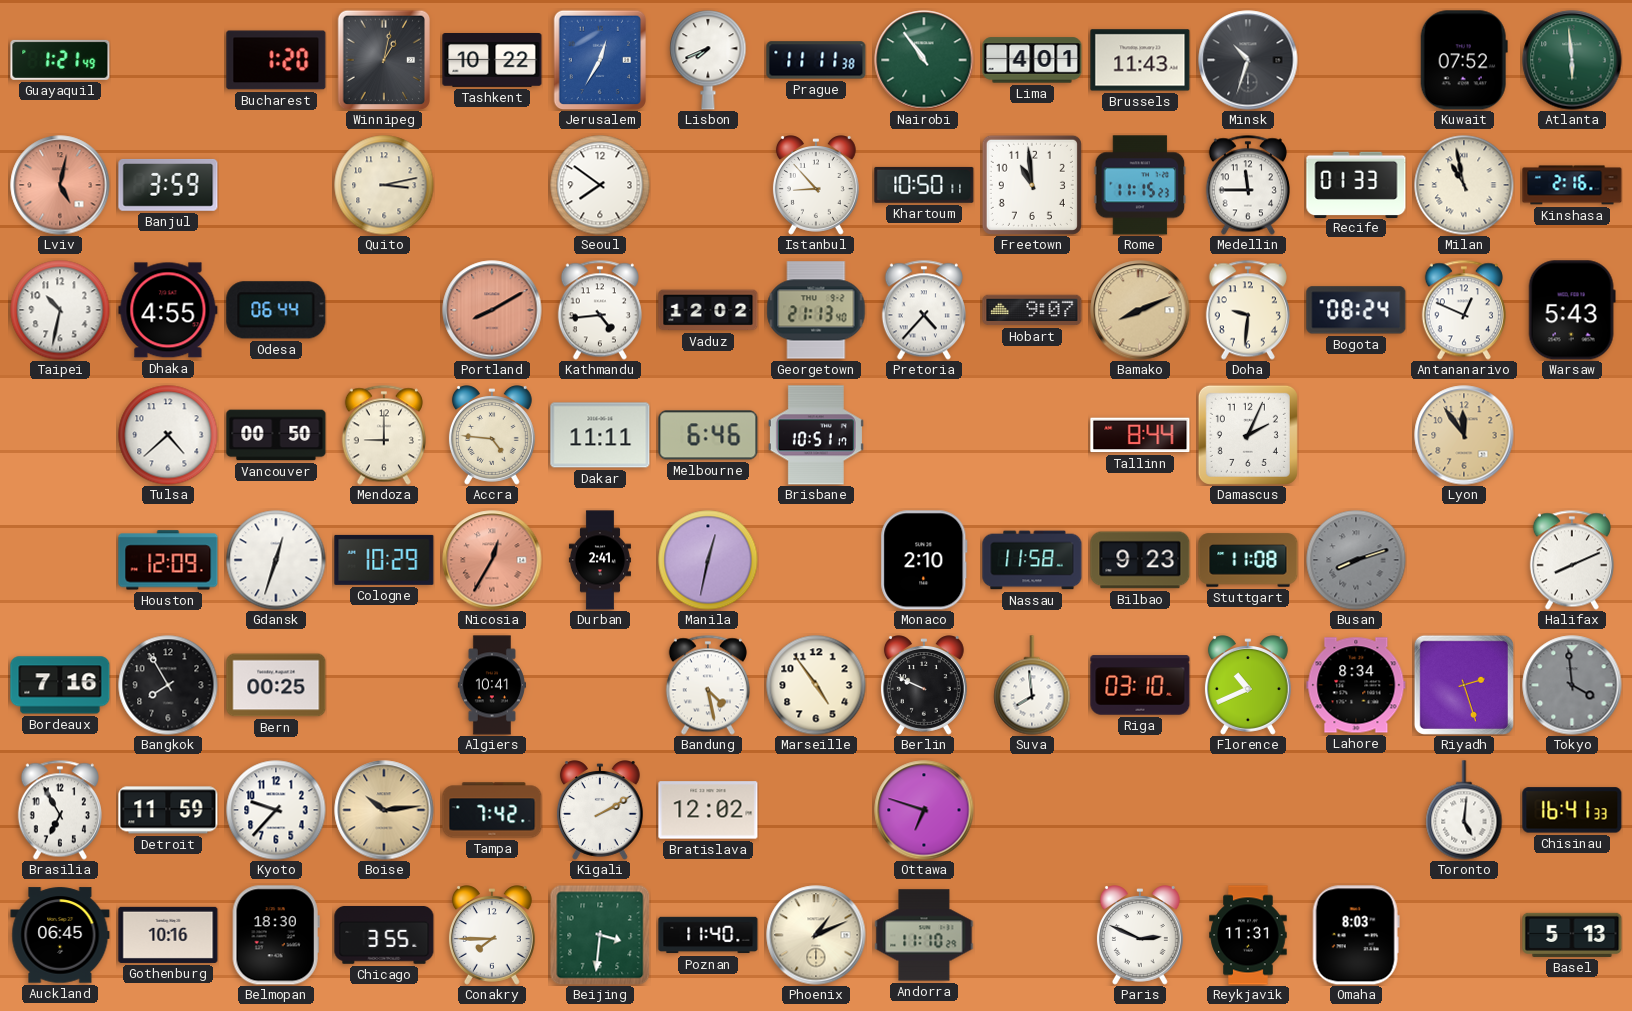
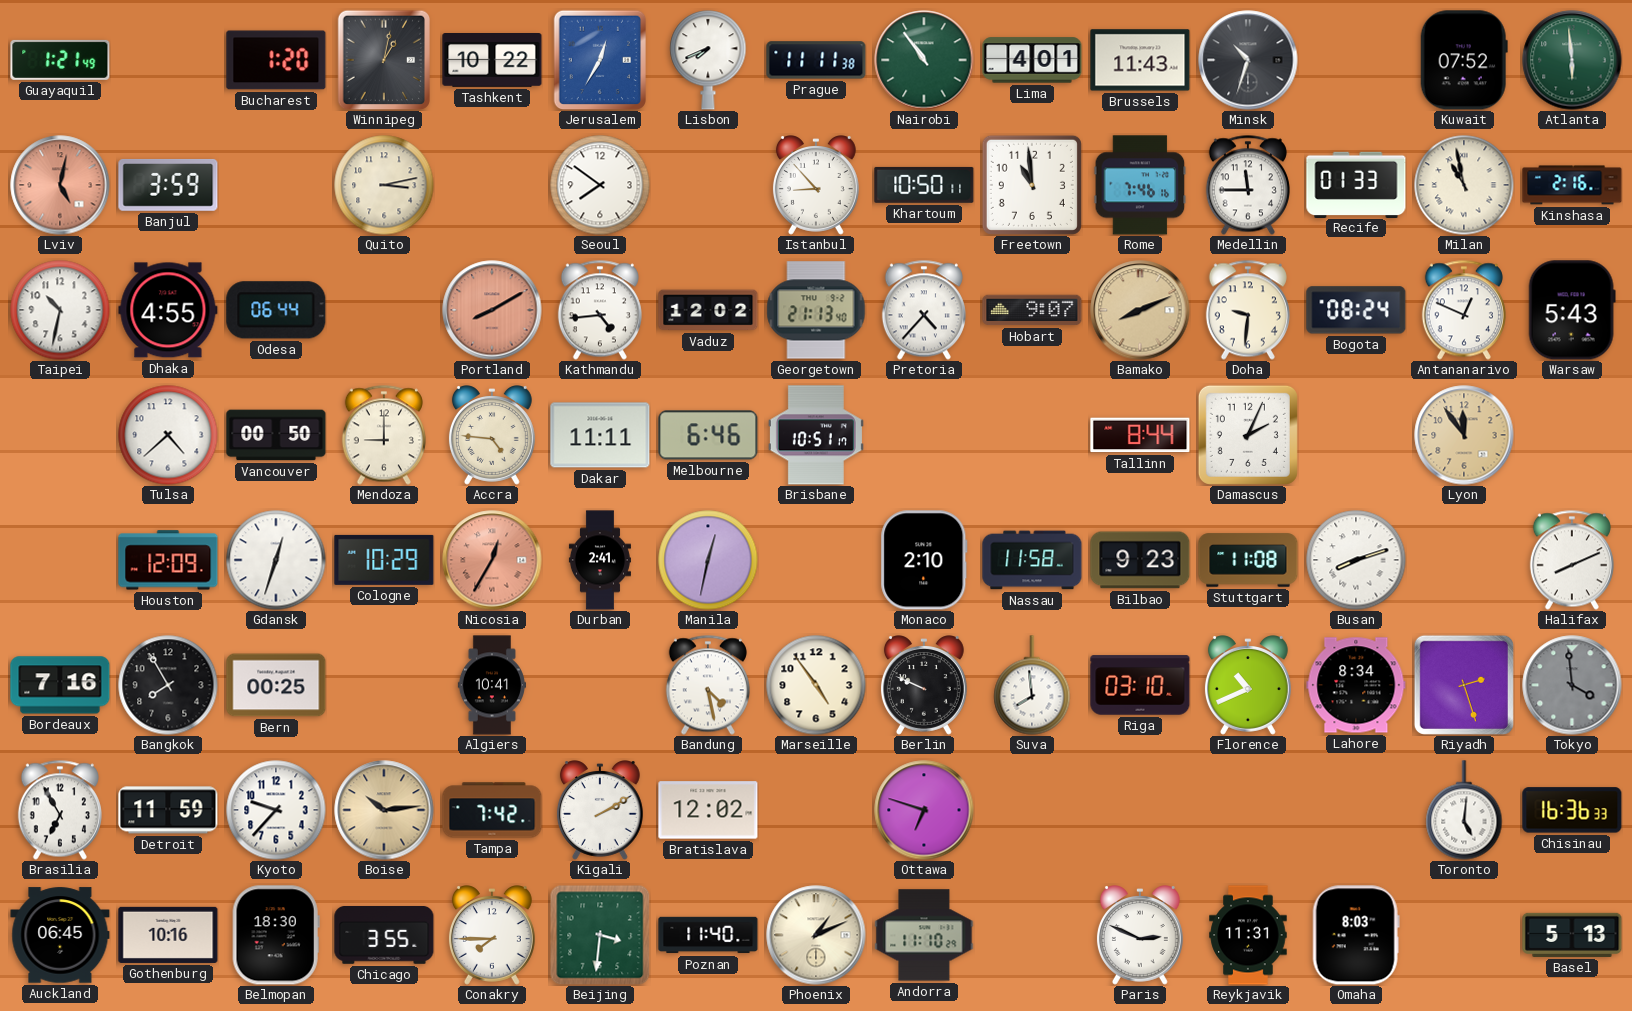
Rome: 11:15 -> 7:46 (1140, 185)
Busan dial: grey -> white (1356, 560)
Chisinau: 16:41 -> 16:36 (1572, 810)
